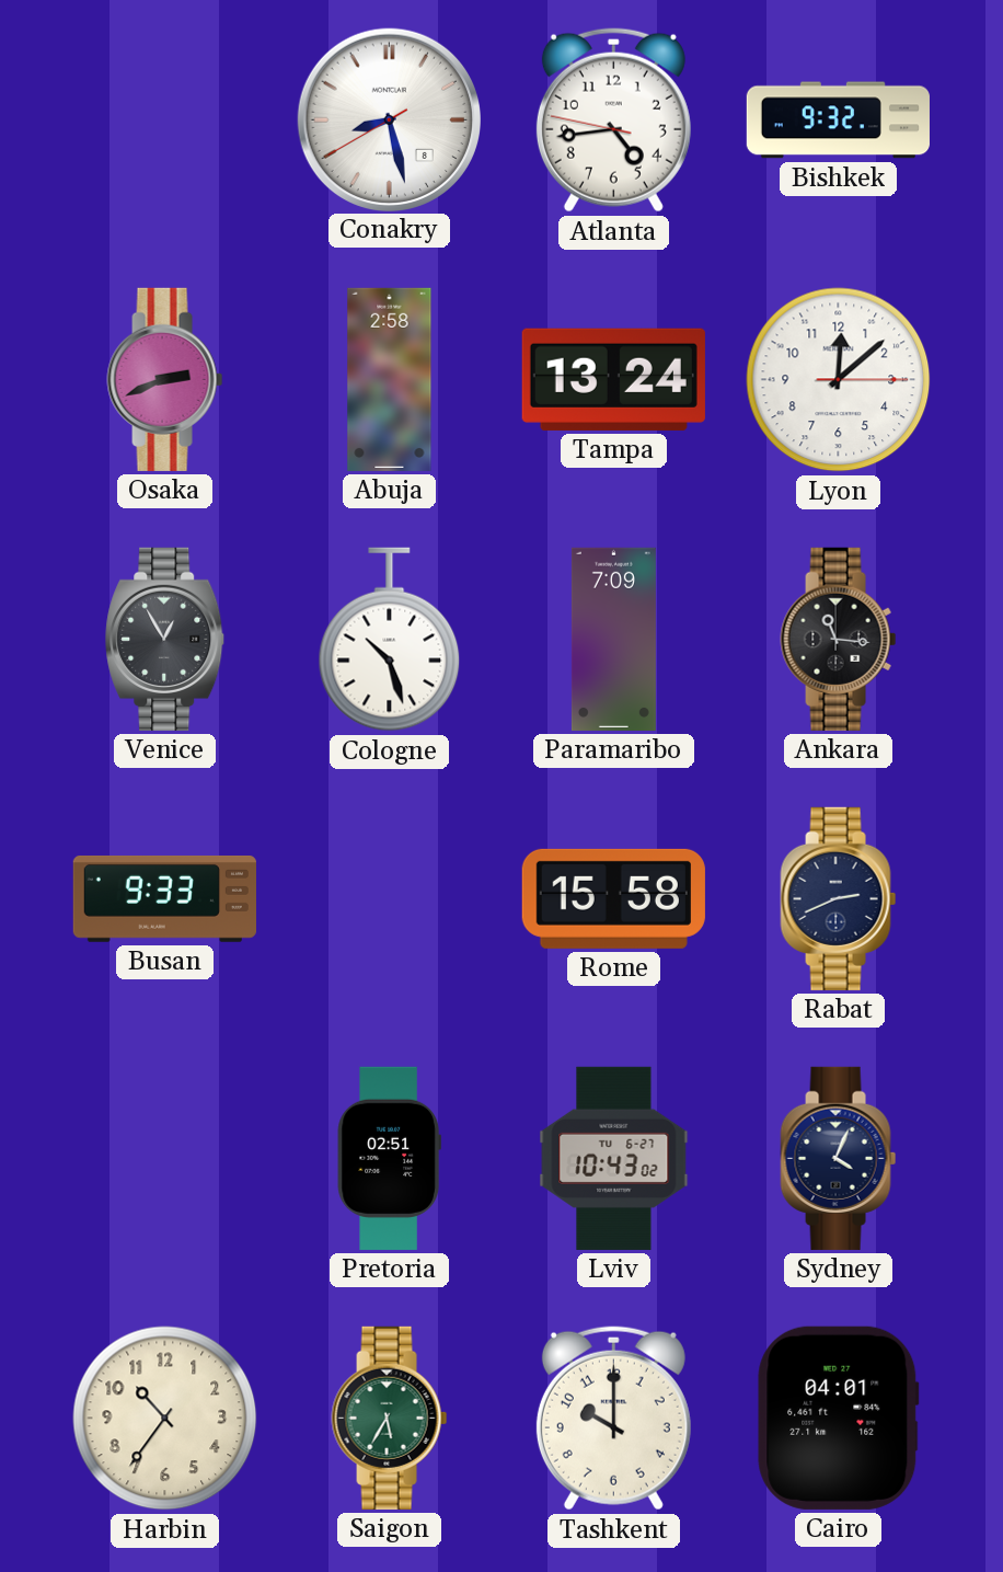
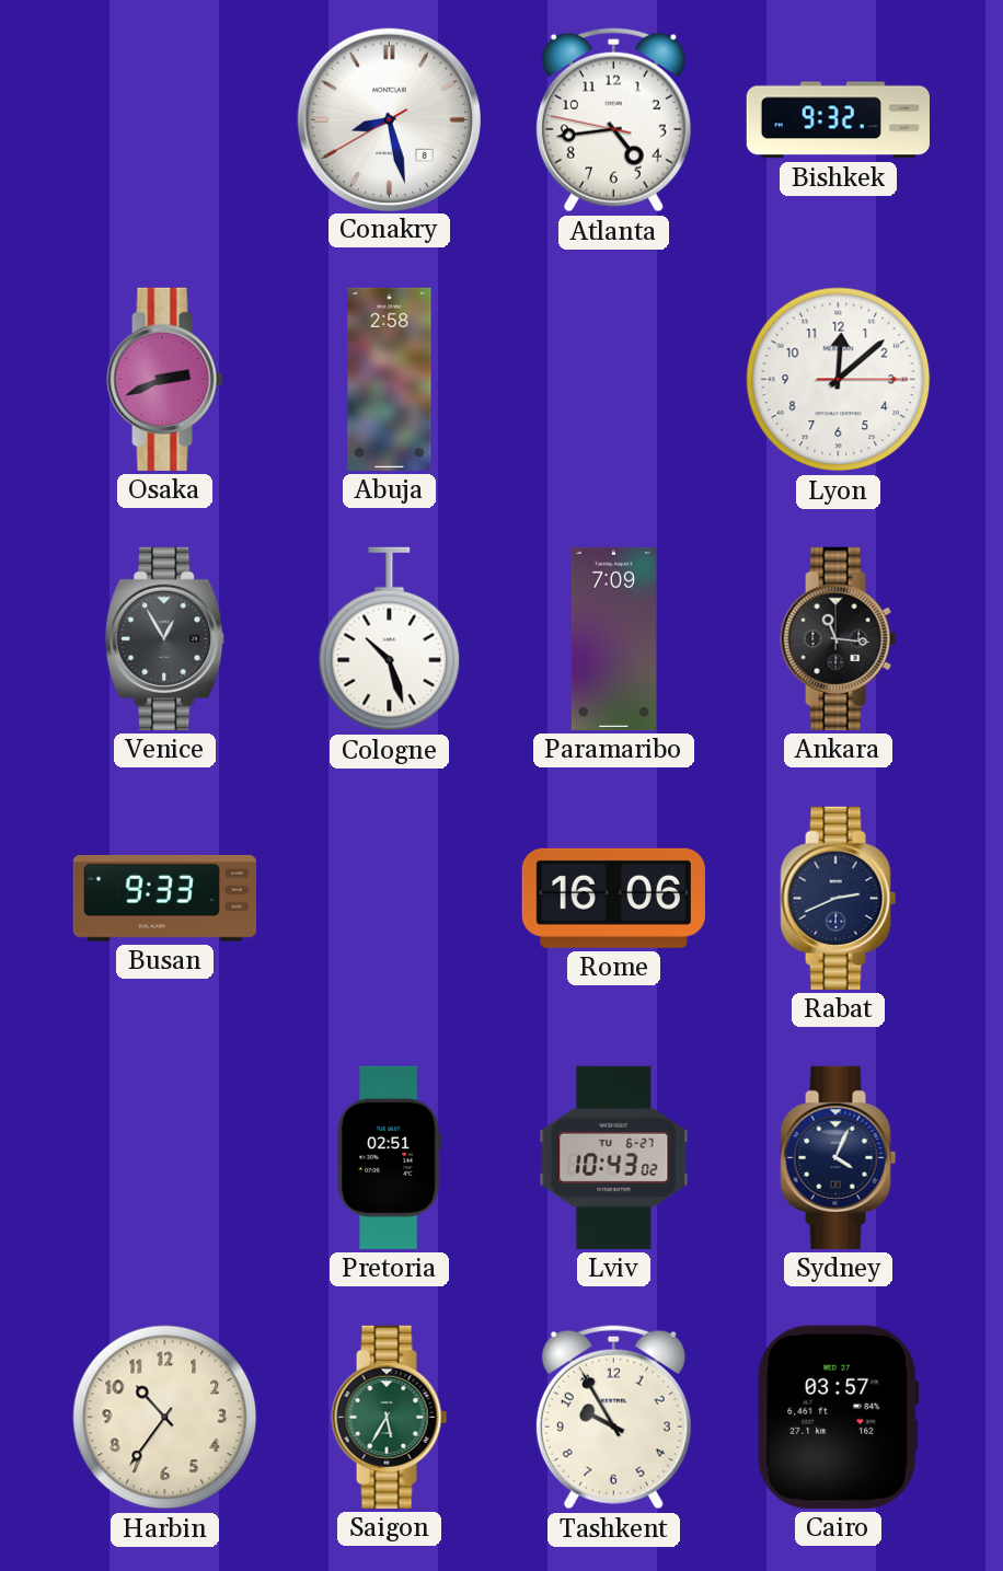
Tampa: 13:24 -> none (613, 379)
Rome: 15:58 -> 16:06 (613, 898)
Tashkent: 10:00 -> 9:55 (613, 1418)
Cairo: 04:01 -> 03:57 (839, 1417)
